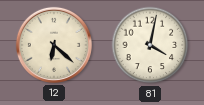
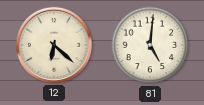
81: 4:02 -> 5:01 (150, 45)
